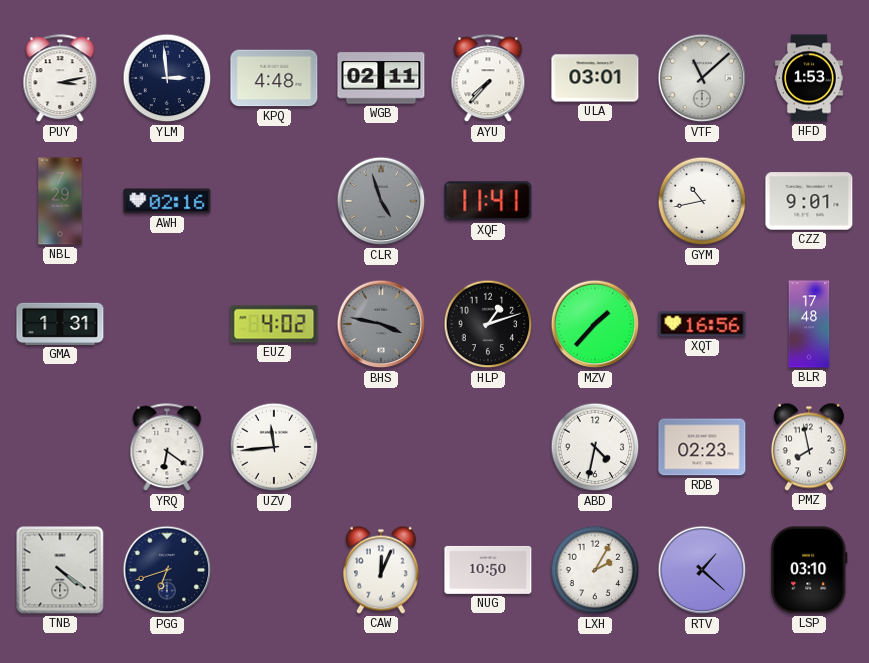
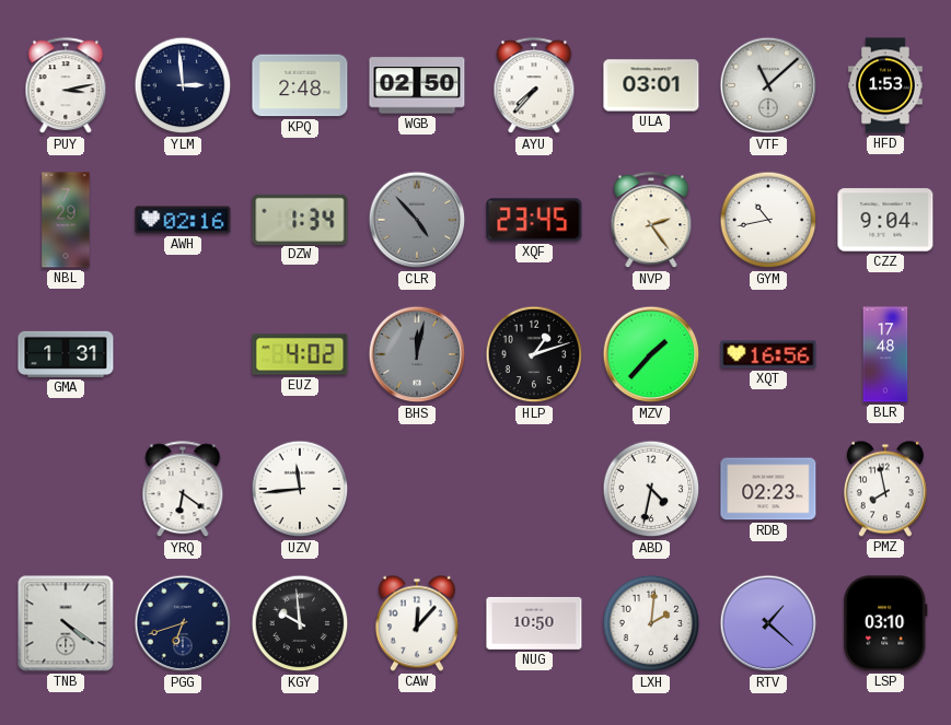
KPQ: 4:48 -> 2:48 (300, 85)
WGB: 02:11 -> 02:50 (417, 85)
DZW: none -> 1:34 (300, 219)
CLR: 4:57 -> 4:53 (417, 220)
XQF: 11:41 -> 23:45 (534, 220)
NVP: none -> 2:24 (651, 221)
CZZ: 9:01 -> 9:04 (885, 220)
BHS: 3:47 -> 12:02 (417, 354)
KGY: none -> 9:59 (300, 623)
CAW: 12:04 -> 12:07 (417, 623)
LXH: 2:05 -> 2:01 (651, 623)
